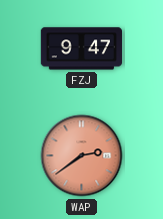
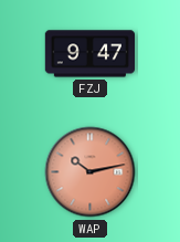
WAP: 2:39 -> 10:13 (91, 172)
